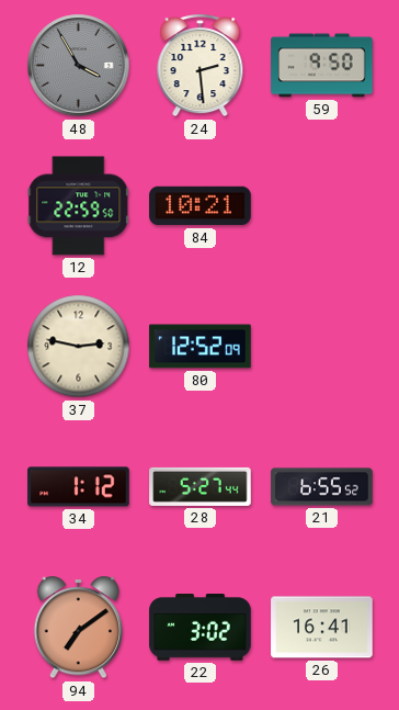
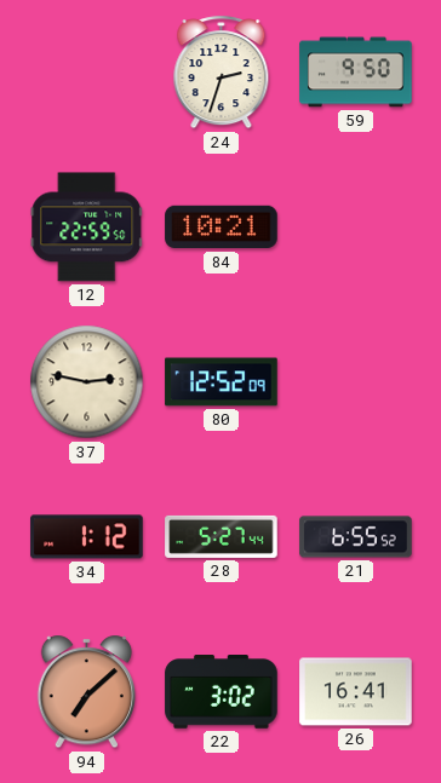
48: 3:55 -> none (79, 66)
24: 2:29 -> 2:33 (222, 73)
94: 7:09 -> 7:08 (86, 692)
